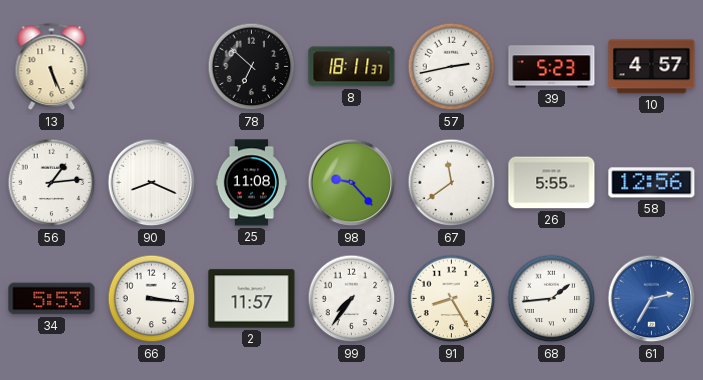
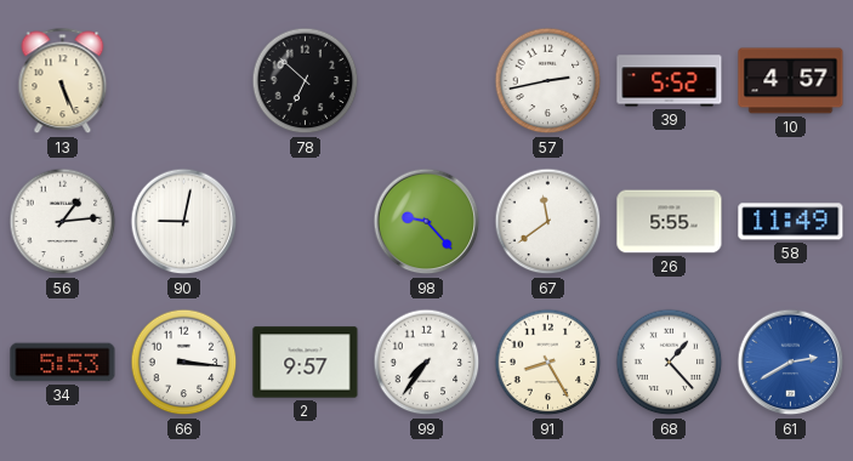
8: 18:11 -> none (352, 67)
39: 5:23 -> 5:52 (670, 81)
90: 8:19 -> 9:02 (184, 222)
25: 11:08 -> none (251, 183)
58: 12:56 -> 11:49 (791, 222)
2: 11:57 -> 9:57 (306, 363)
68: 1:44 -> 1:23 (670, 363)
61: 2:35 -> 2:40 (791, 363)
